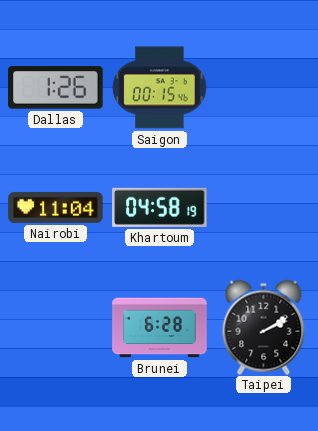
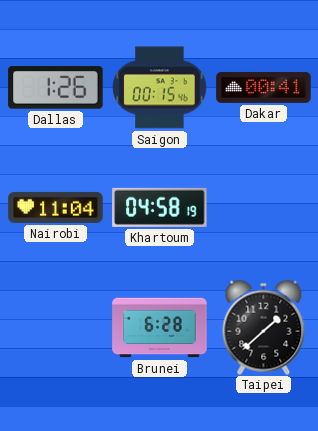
Dakar: none -> 00:41 (264, 87)
Taipei: 2:10 -> 1:38 (264, 327)
